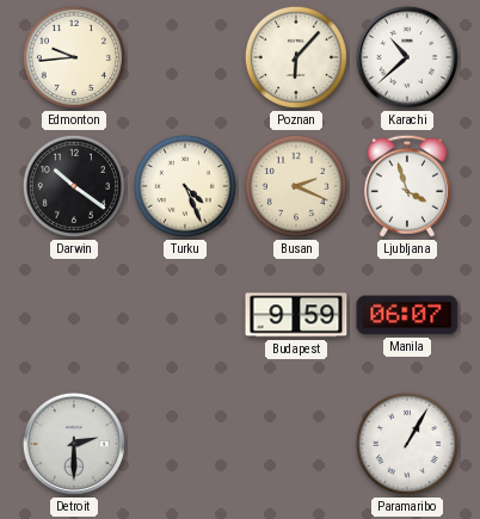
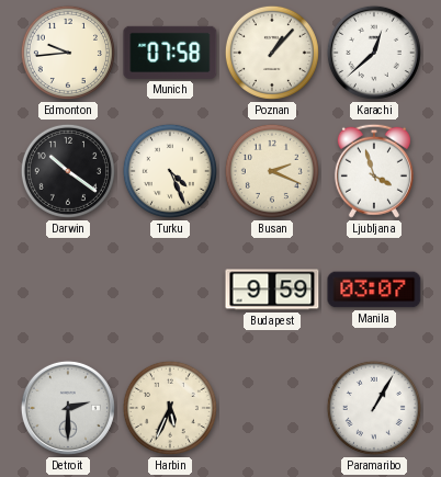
Munich: none -> 07:58 (170, 53)
Poznan: 6:07 -> 1:07 (272, 53)
Karachi: 10:38 -> 12:38 (374, 53)
Manila: 06:07 -> 03:07 (374, 289)
Harbin: none -> 5:34 (170, 408)
